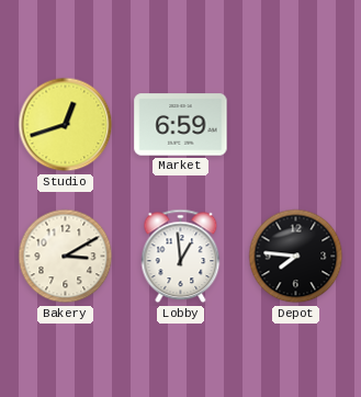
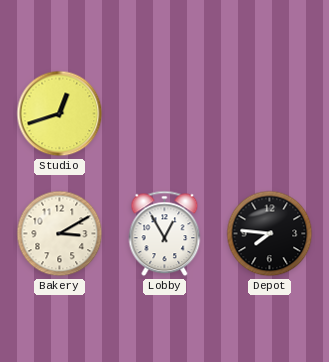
Market: 6:59 -> none (181, 125)
Lobby: 12:59 -> 12:55 (165, 234)
